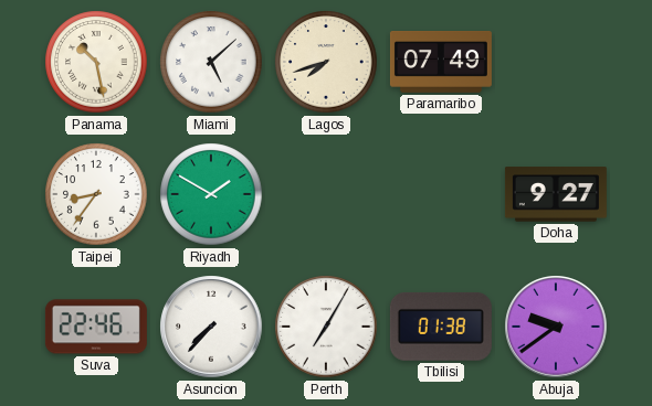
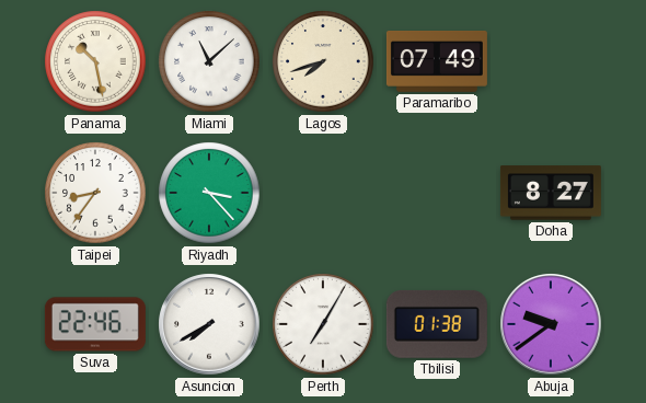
Miami: 5:08 -> 11:08 (209, 61)
Riyadh: 1:50 -> 3:23 (209, 193)
Doha: 9:27 -> 8:27 (551, 193)
Asuncion: 7:37 -> 7:40 (209, 324)
